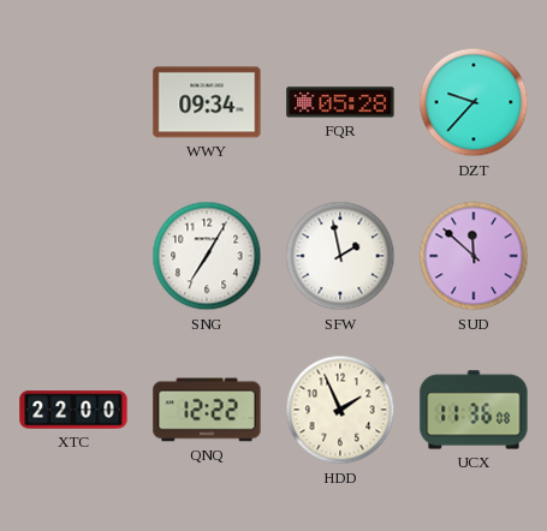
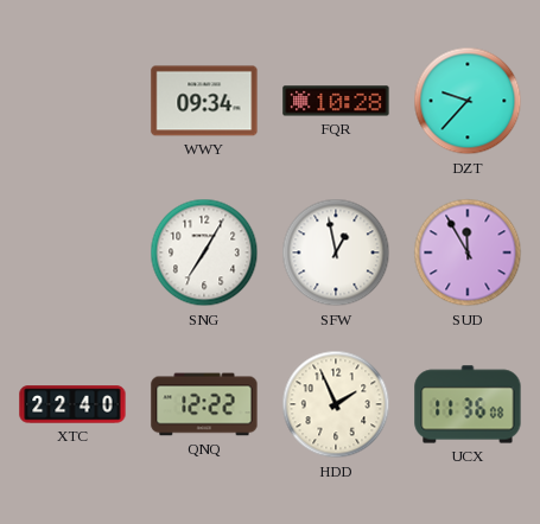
FQR: 05:28 -> 10:28 (336, 101)
SFW: 1:58 -> 12:58 (336, 253)
SUD: 11:52 -> 11:55 (468, 253)
XTC: 22:00 -> 22:40 (72, 404)
